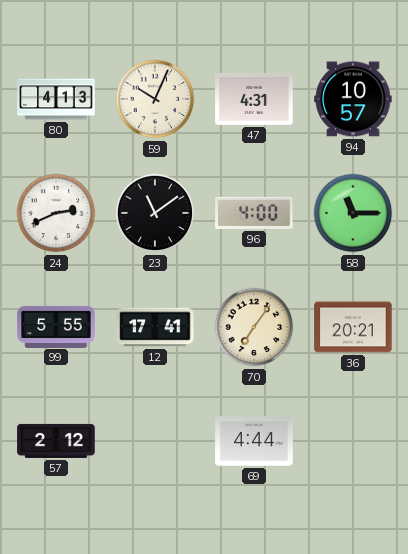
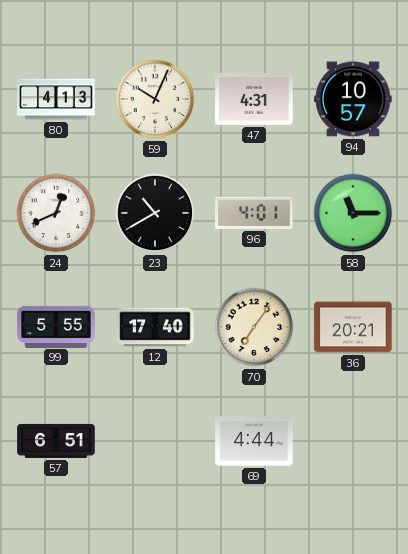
24: 2:41 -> 12:41 (56, 213)
23: 11:09 -> 10:40 (155, 213)
96: 4:00 -> 4:01 (254, 213)
12: 17:41 -> 17:40 (155, 327)
57: 2:12 -> 6:51 (56, 441)
